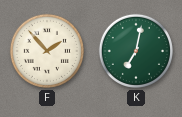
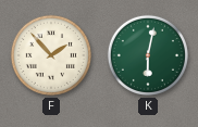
K: 7:02 -> 6:02 (148, 55)
